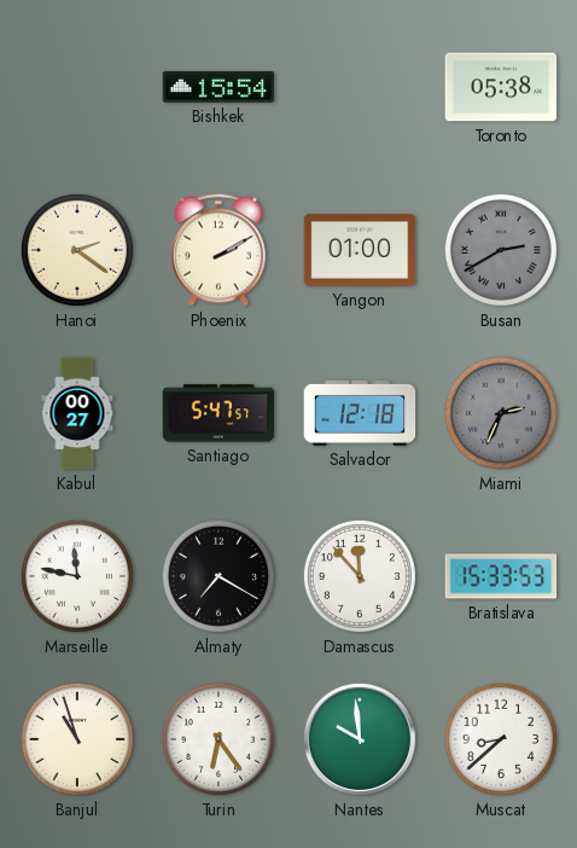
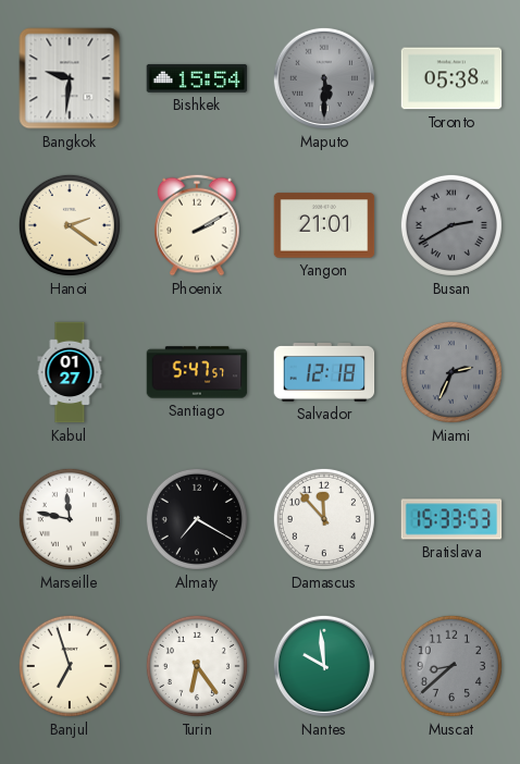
Bangkok: none -> 9:31 (70, 78)
Maputo: none -> 5:30 (324, 78)
Yangon: 01:00 -> 21:01 (324, 225)
Kabul: 00:27 -> 01:27 (70, 372)
Banjul: 10:57 -> 6:57 (70, 666)
Muscat dial: white -> grey (451, 666)
